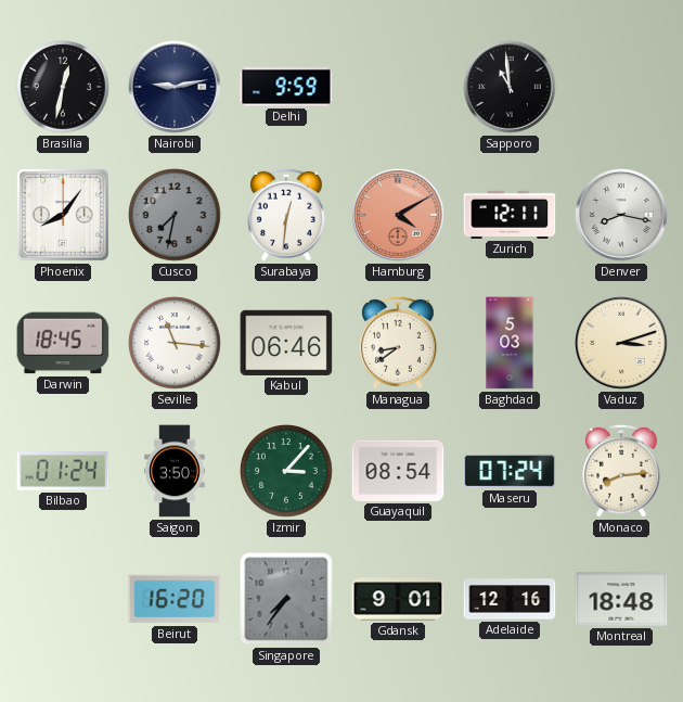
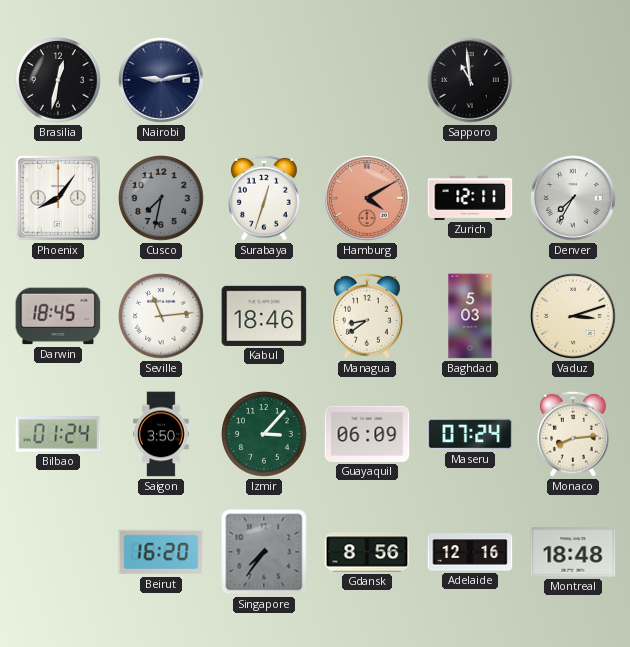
Delhi: 9:59 -> none (286, 87)
Surabaya: 12:31 -> 12:33 (265, 198)
Denver: 8:17 -> 7:35 (573, 198)
Seville: 11:16 -> 11:14 (162, 317)
Kabul: 06:46 -> 18:46 (264, 316)
Guayaquil: 08:54 -> 06:09 (367, 434)
Gdansk: 9:01 -> 8:56 (367, 552)
